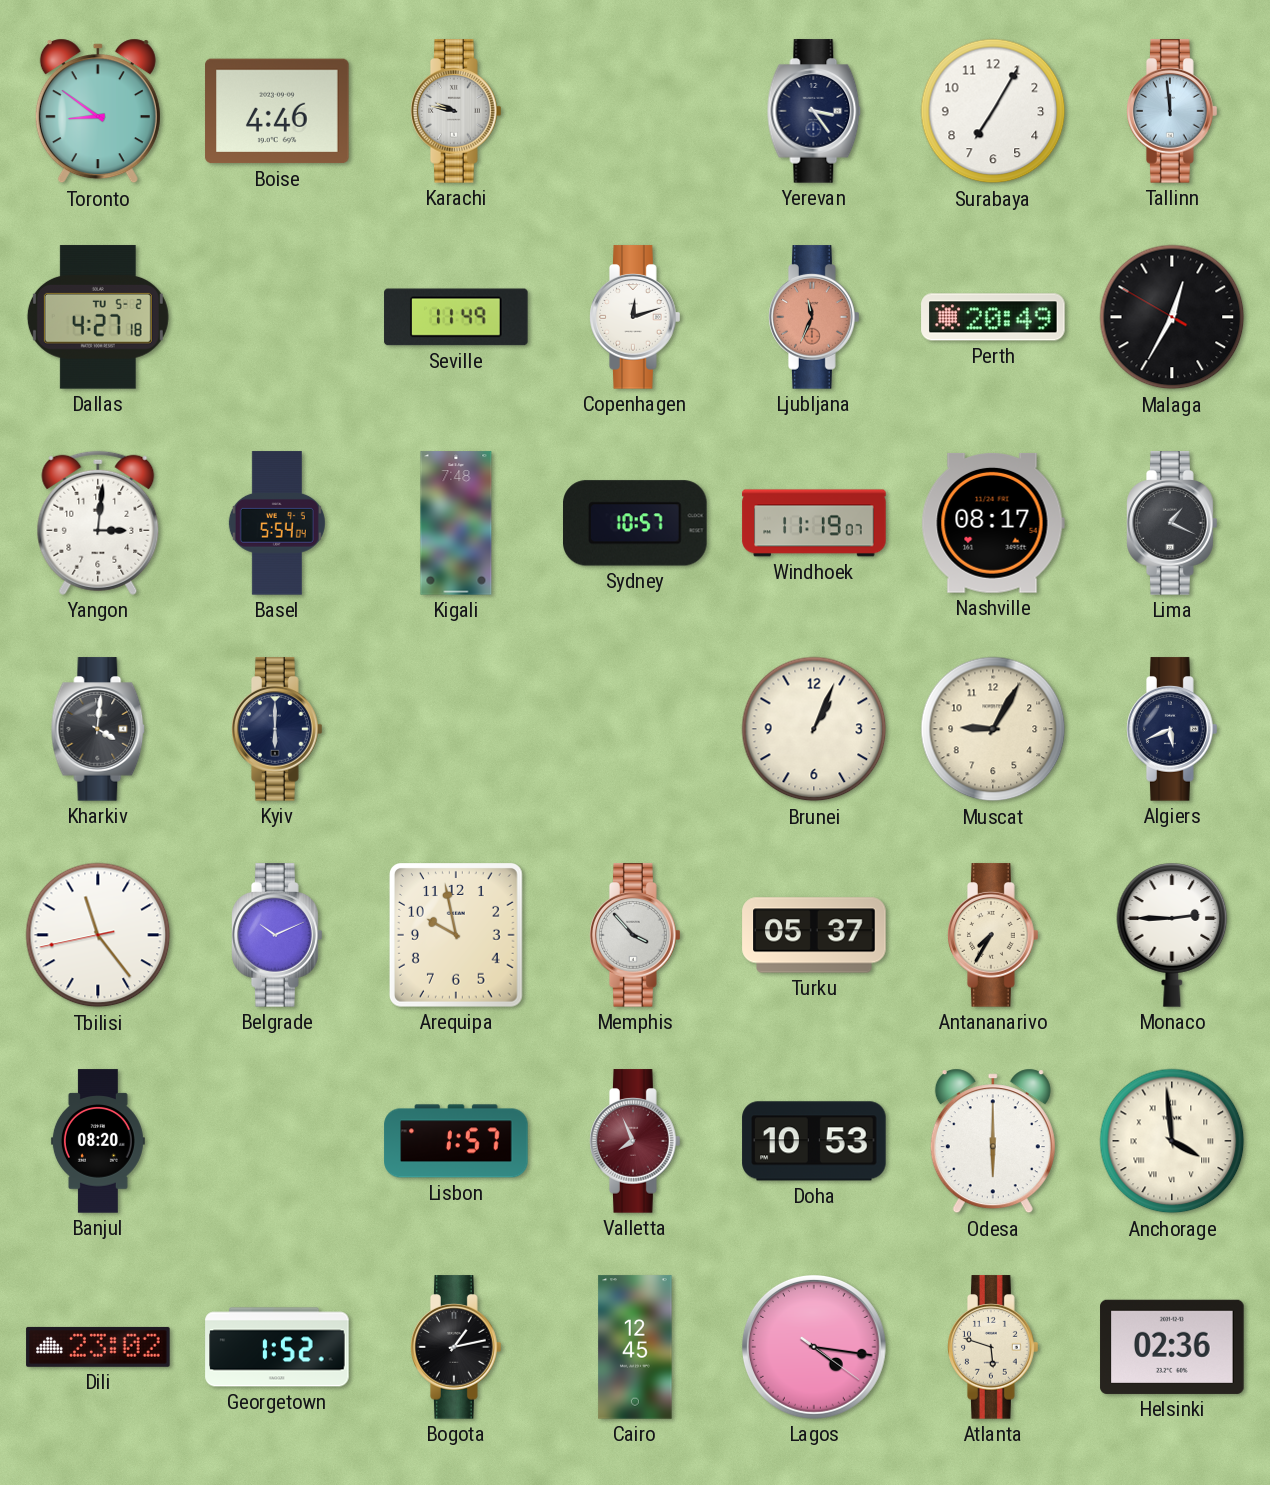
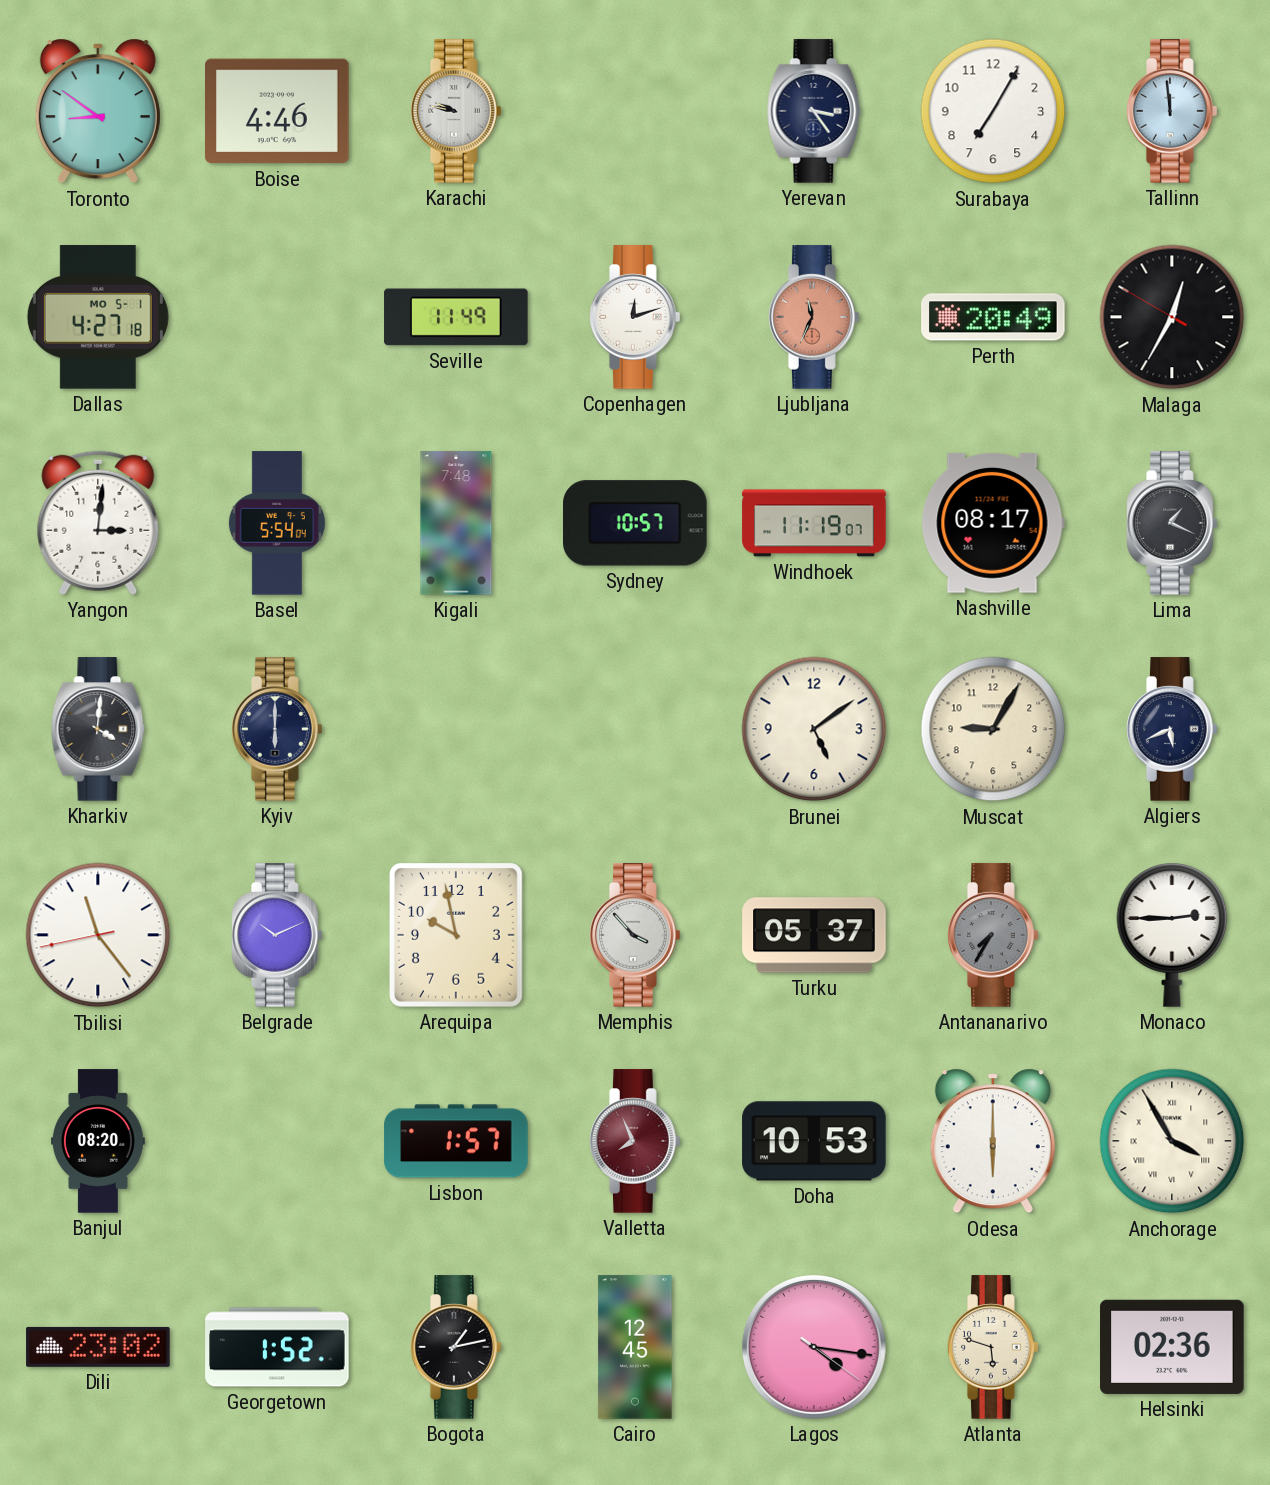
Dallas date: TU 5-2 -> MO 5-1 (98, 317)
Brunei: 1:04 -> 5:09 (814, 729)
Antananarivo dial: cream -> grey (993, 935)
Anchorage: 3:59 -> 3:55 (1172, 1141)
